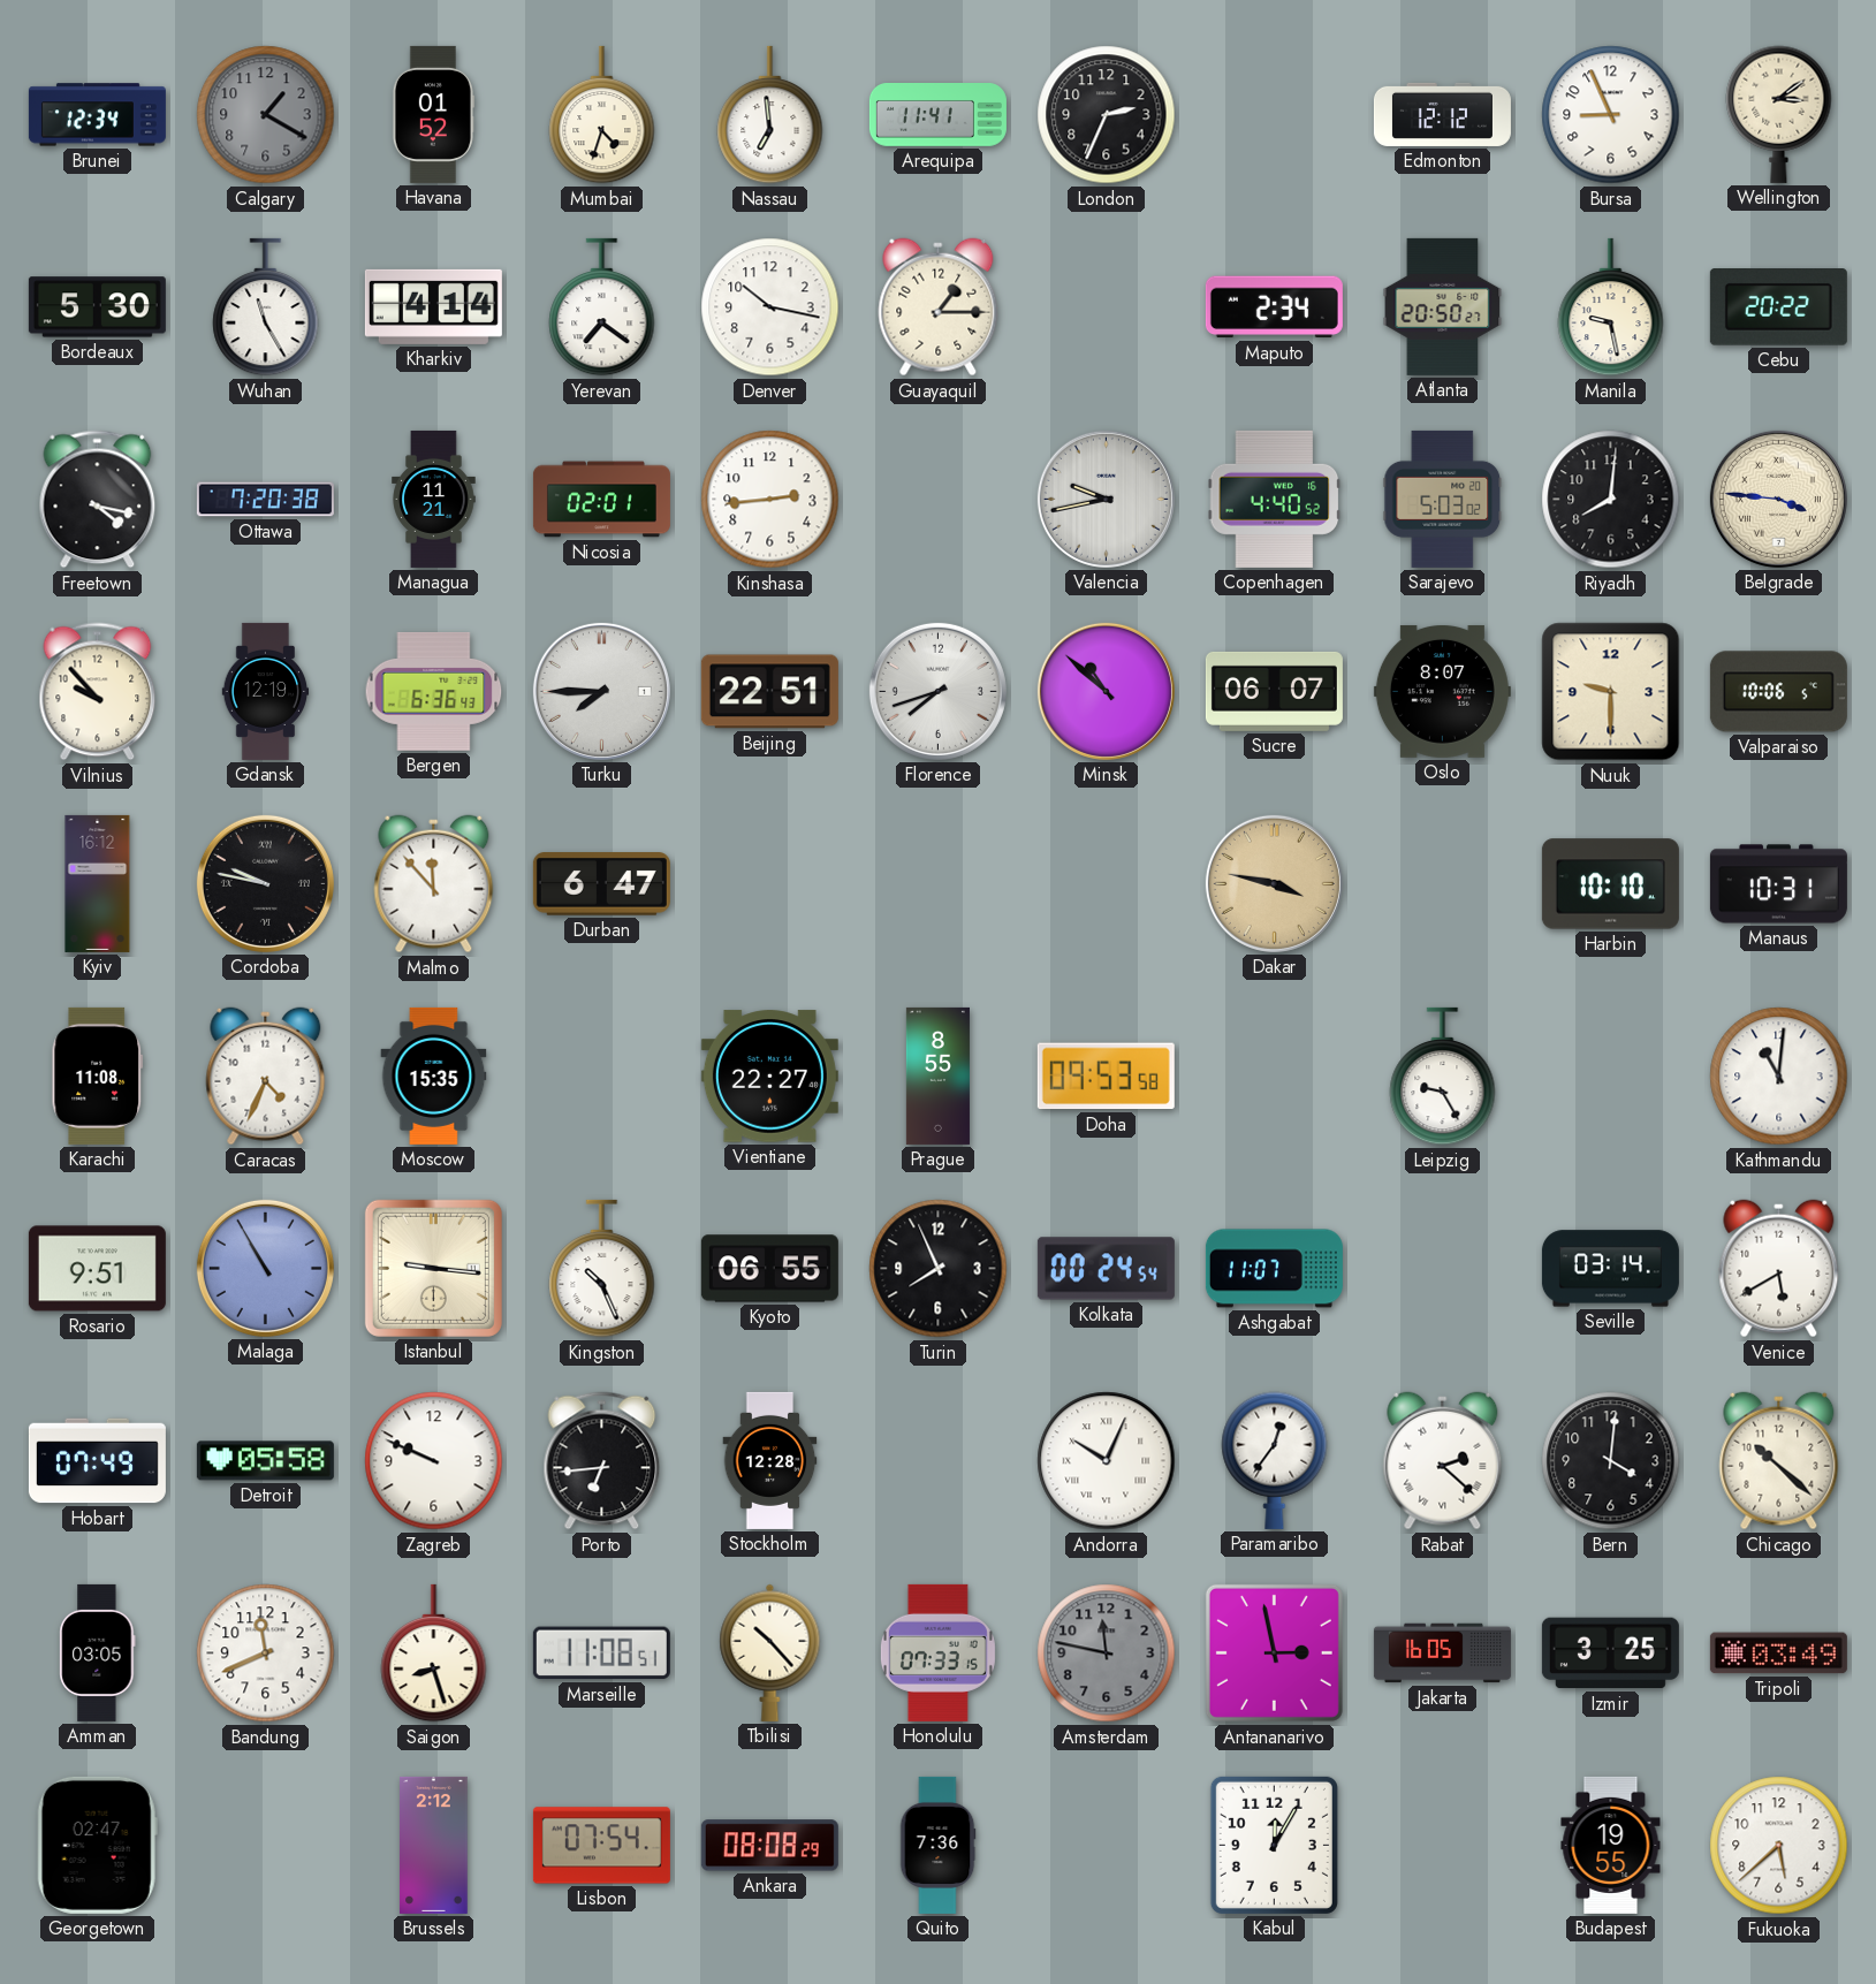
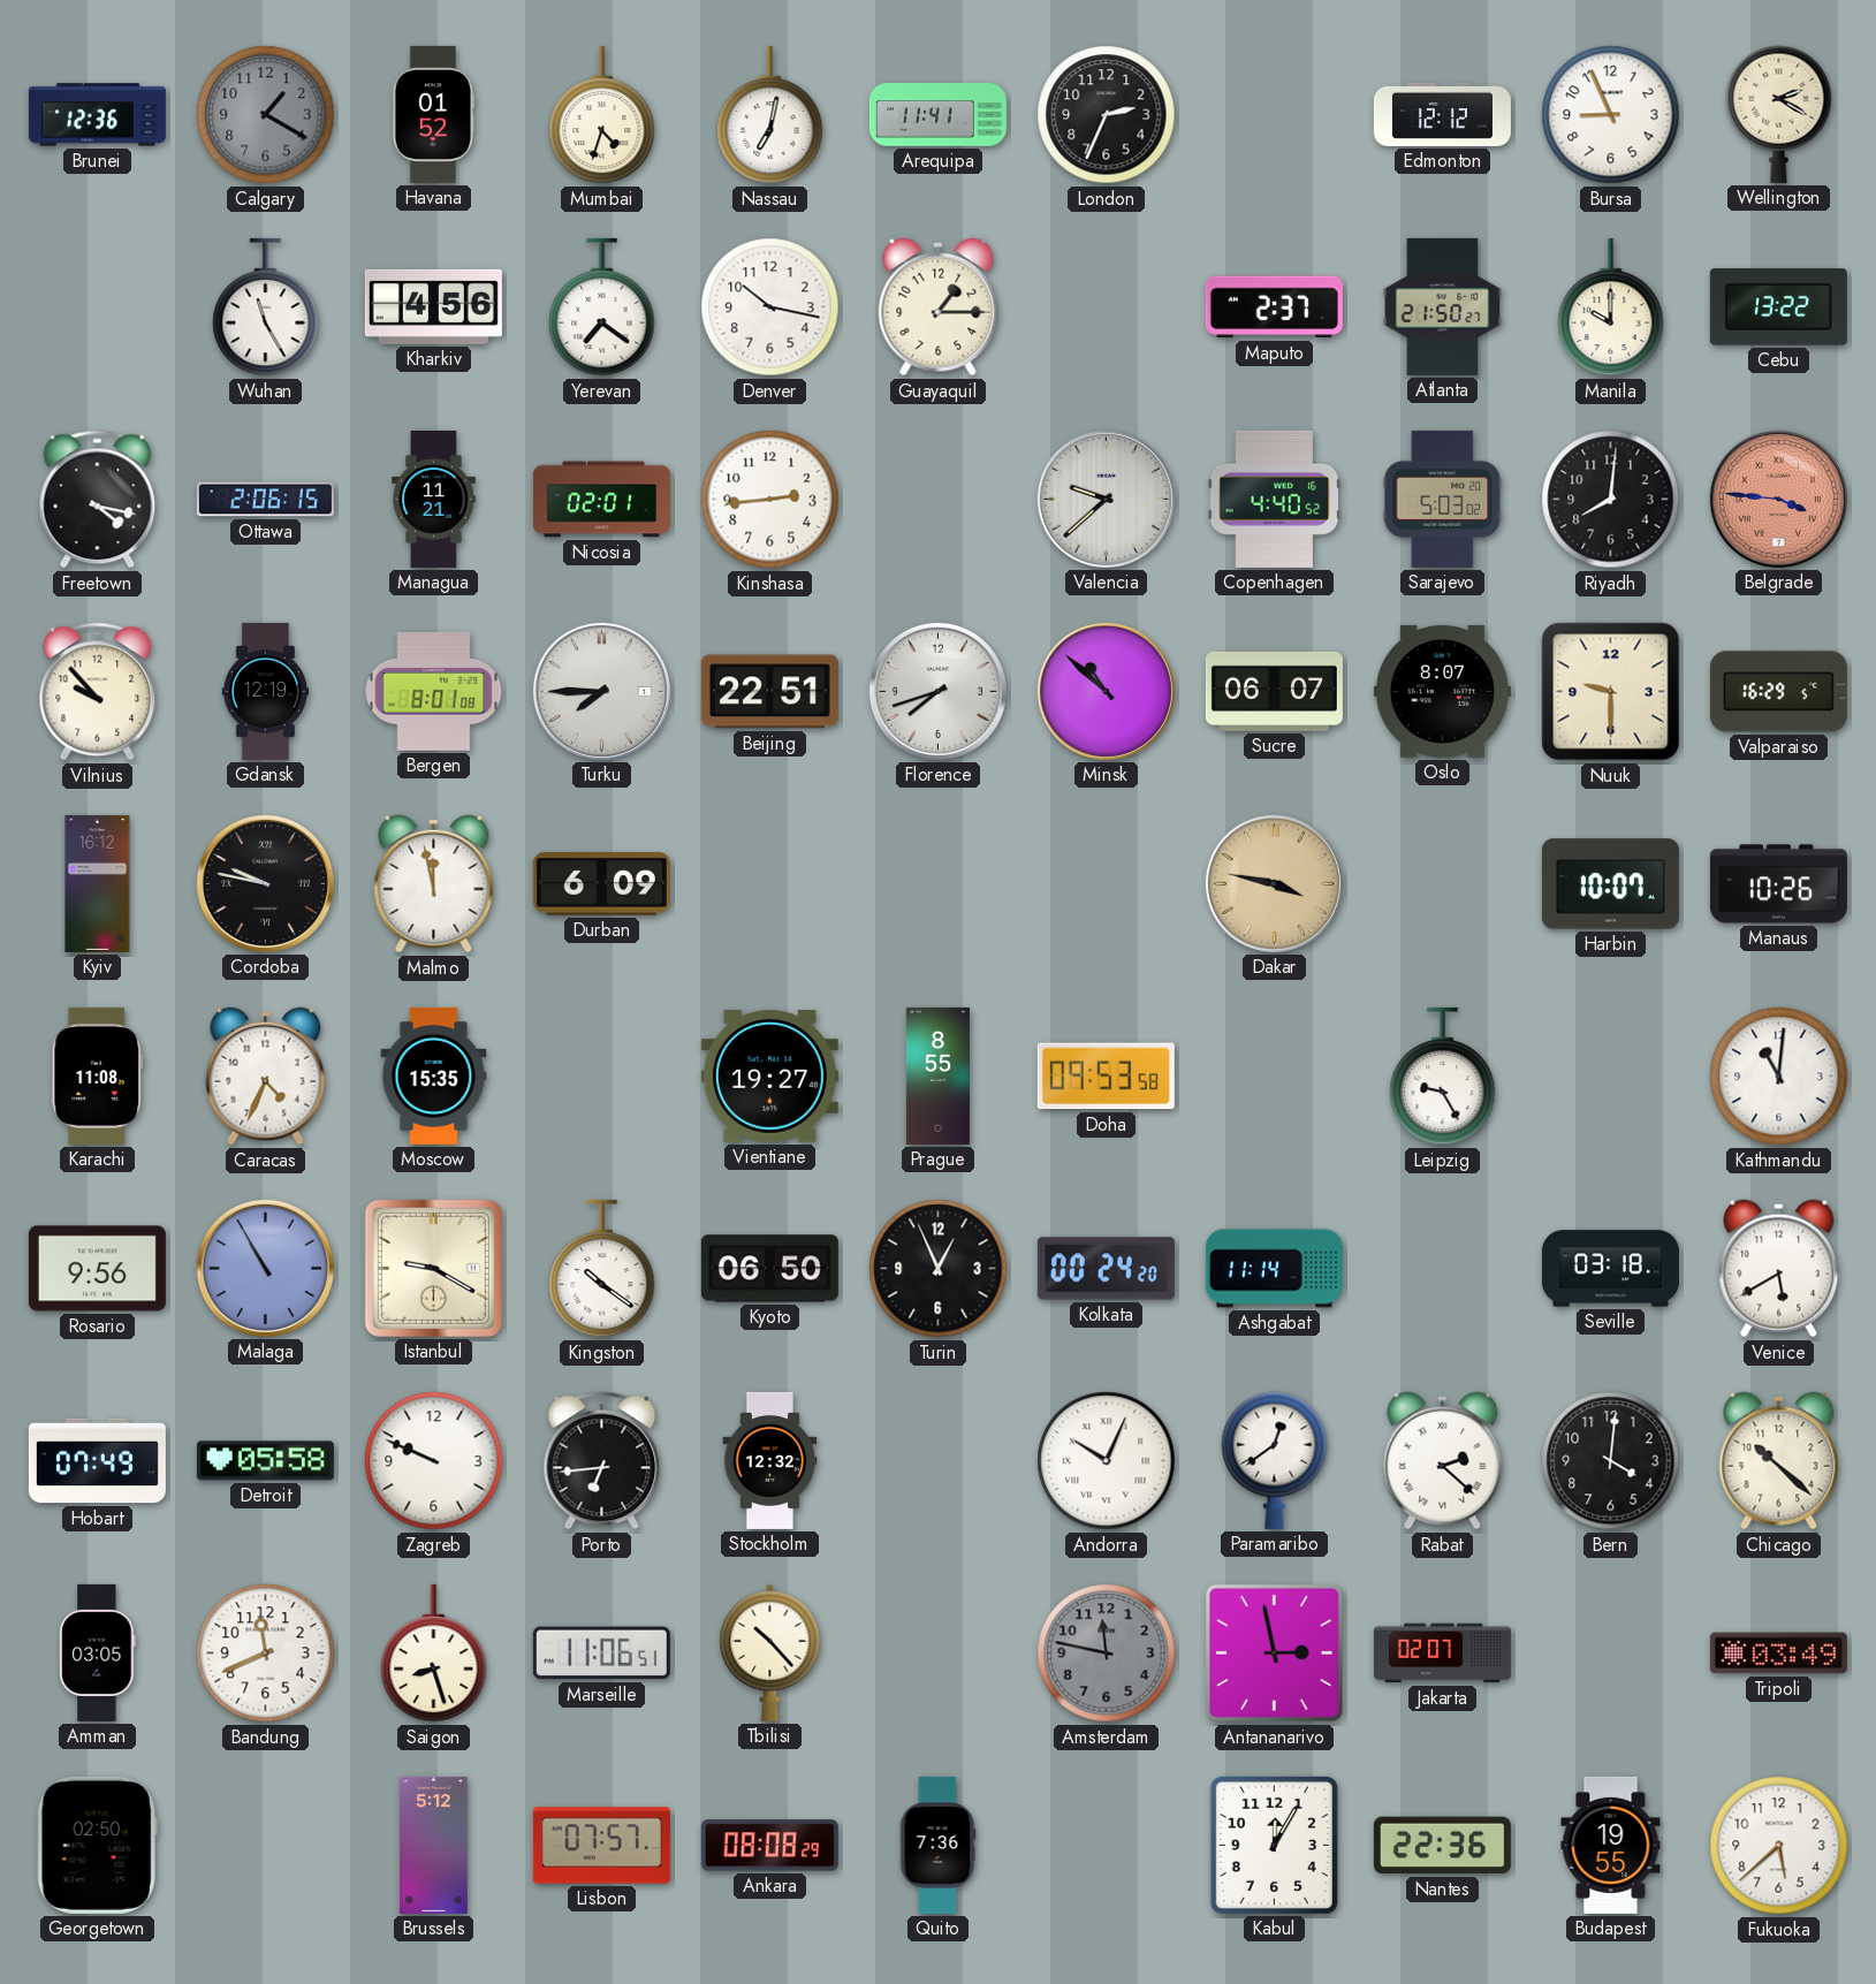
Brunei: 12:34 -> 12:36 (97, 115)
Nassau: 6:59 -> 7:02 (770, 115)
Wellington: 3:09 -> 2:20 (1779, 114)
Bordeaux: 5:30 -> none (97, 307)
Kharkiv: 4:14 -> 4:56 (433, 306)
Maputo: 2:34 -> 2:37 (1274, 307)
Atlanta: 20:50 -> 21:50 (1443, 306)
Manila: 9:28 -> 10:00 (1611, 307)
Cebu: 20:22 -> 13:22 (1778, 307)
Ottawa: 7:20 -> 2:06 (265, 500)
Valencia: 9:43 -> 9:38 (1106, 499)
Belgrade dial: cream -> salmon (1778, 499)
Bergen: 6:36 -> 8:01 (434, 691)
Valparaiso: 10:06 -> 16:29 (1778, 692)
Malmo: 11:53 -> 11:58 (434, 884)
Durban: 6:47 -> 6:09 (601, 884)
Harbin: 10:10 -> 10:07 (1610, 884)
Manaus: 10:31 -> 10:26 (1778, 884)
Vientiane: 22:27 -> 19:27 (769, 1077)
Rosario: 9:51 -> 9:56 (97, 1269)
Istanbul: 9:16 -> 9:20 (433, 1268)
Kingston: 10:26 -> 10:21 (602, 1269)
Kyoto: 06:55 -> 06:50 (769, 1269)
Turin: 7:56 -> 12:56 (939, 1269)
Kolkata: 00:24:54 -> 00:24:20 (1106, 1269)
Ashgabat: 11:07 -> 11:14 (1274, 1269)
Seville: 03:14 -> 03:18 (1610, 1269)
Stockholm: 12:28 -> 12:32 (770, 1460)
Paramaribo: 12:36 -> 12:39 (1275, 1460)
Marseille: 11:08 -> 11:06 (601, 1654)
Honolulu: 07:33 -> none (937, 1652)
Jakarta: 16:05 -> 02:07 (1442, 1654)
Izmir: 3:25 -> none (1610, 1654)
Georgetown: 02:47 -> 02:50 (97, 1845)
Brussels: 2:12 -> 5:12 (434, 1845)
Lisbon: 07:54 -> 07:57 (601, 1846)
Nantes: none -> 22:36 (1442, 1846)
